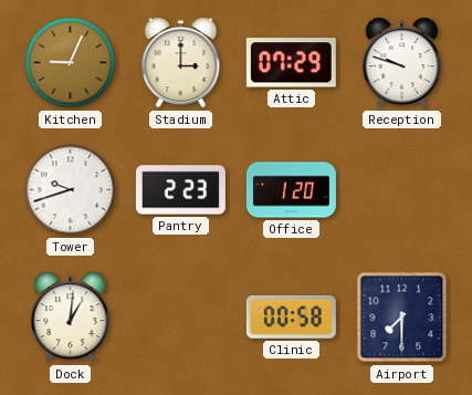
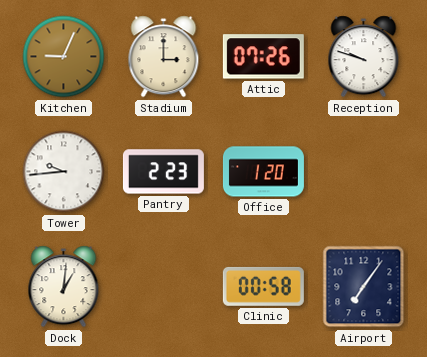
Attic: 07:29 -> 07:26 (263, 57)
Tower: 9:42 -> 9:44 (64, 172)
Airport: 7:30 -> 7:06 (364, 287)
